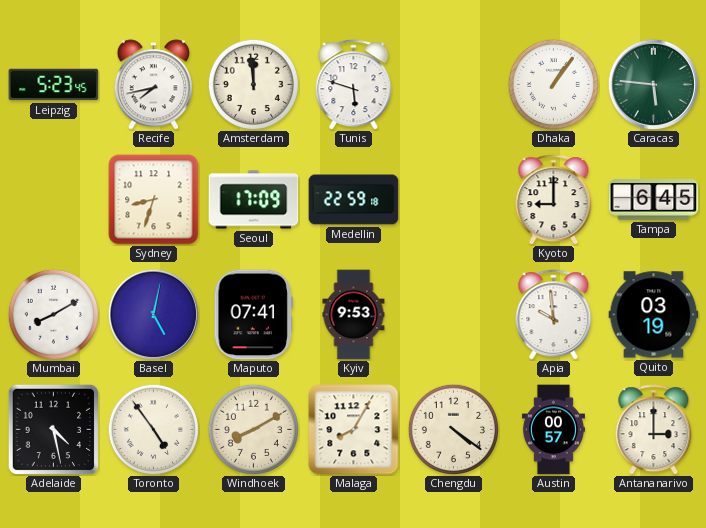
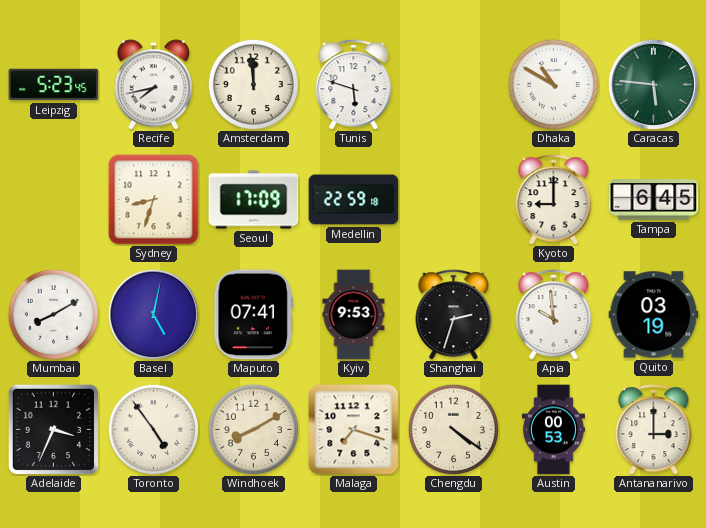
Dhaka: 1:06 -> 10:50 (553, 84)
Shanghai: none -> 2:33 (454, 315)
Adelaide: 4:28 -> 3:34 (53, 429)
Malaga: 8:05 -> 7:18 (354, 430)
Austin: 00:57 -> 00:53 (553, 430)
